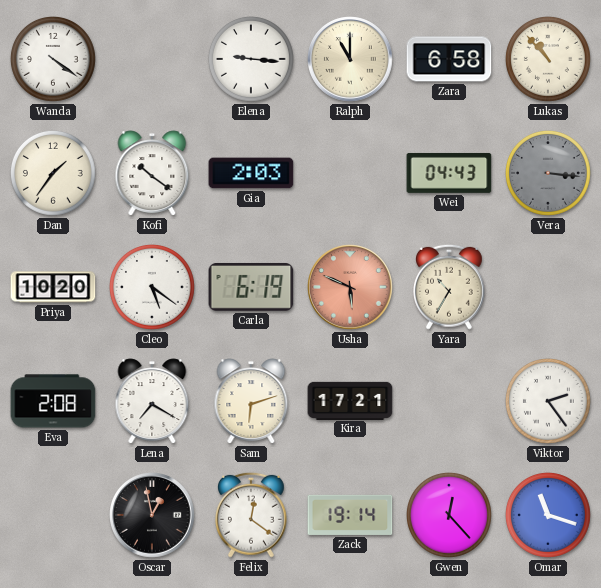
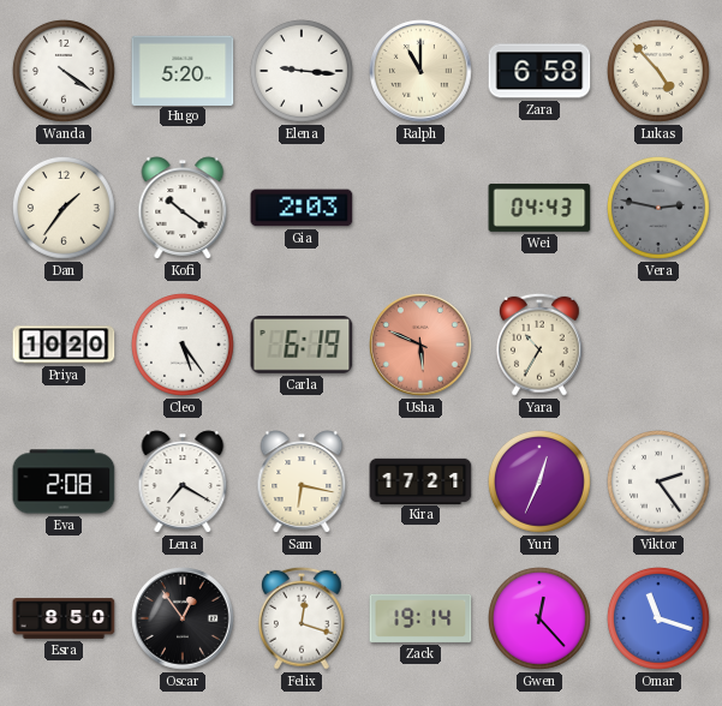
Hugo: none -> 5:20 (183, 70)
Lukas: 10:53 -> 4:53 (658, 71)
Vera: 3:16 -> 2:47 (658, 208)
Cleo: 5:21 -> 5:24 (183, 345)
Sam: 6:12 -> 6:17 (302, 481)
Yuri: none -> 12:34 (539, 481)
Esra: none -> 8:50 (64, 618)
Oscar: 12:58 -> 12:54 (183, 618)
Felix: 12:21 -> 12:18 (303, 618)
